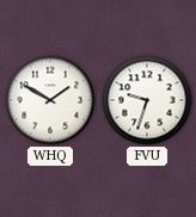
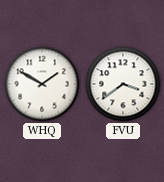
FVU: 9:33 -> 3:39 (123, 84)
